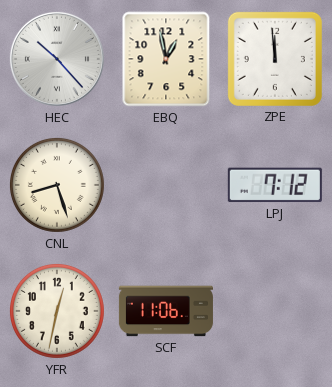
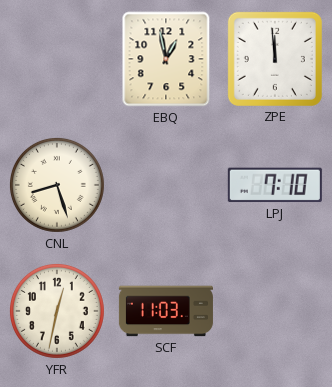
HEC: 10:23 -> none (57, 59)
LPJ: 7:12 -> 7:10 (275, 185)
SCF: 11:06 -> 11:03 (166, 311)
